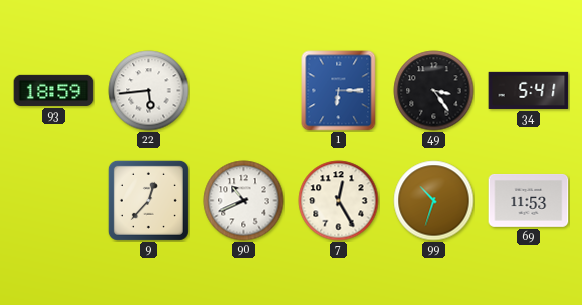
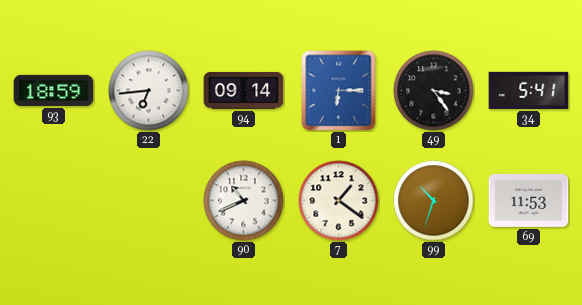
22: 5:44 -> 6:44 (149, 91)
94: none -> 09:14 (244, 90)
9: 12:37 -> none (148, 200)
7: 12:25 -> 1:21 (339, 201)
